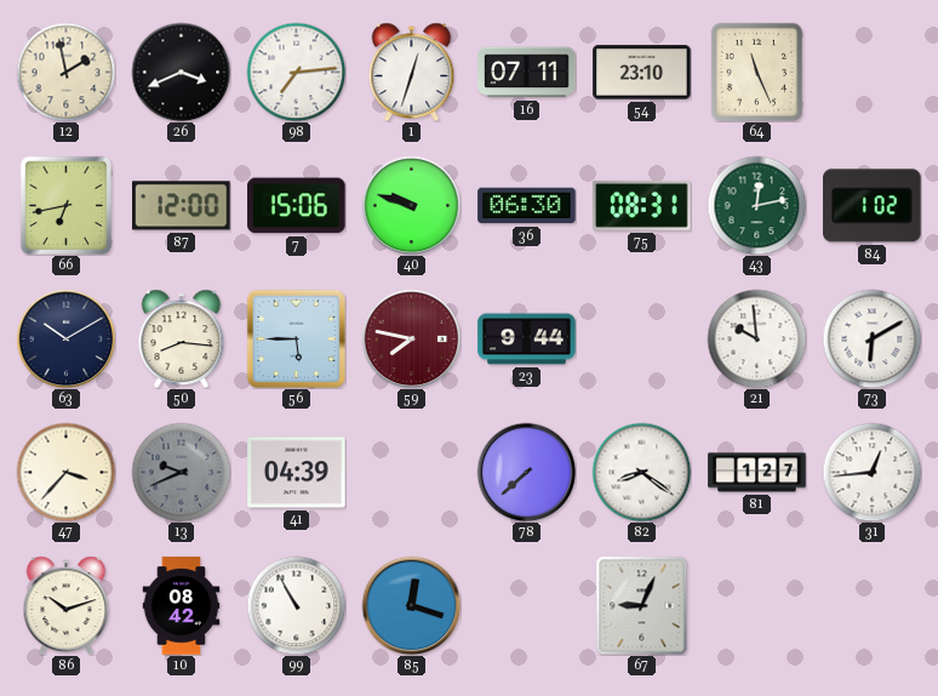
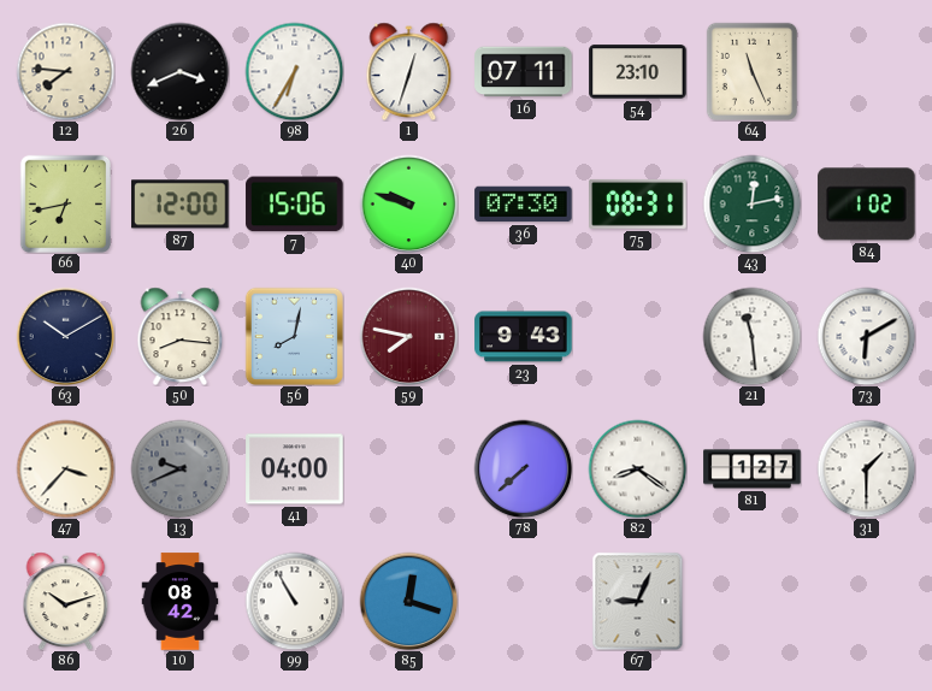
12: 1:58 -> 7:46 (65, 71)
98: 7:14 -> 6:35 (294, 71)
36: 06:30 -> 07:30 (524, 205)
56: 5:45 -> 8:02 (294, 336)
23: 9:44 -> 9:43 (524, 337)
21: 9:59 -> 11:29 (751, 336)
41: 04:39 -> 04:00 (295, 469)
31: 12:44 -> 1:30 (866, 468)
